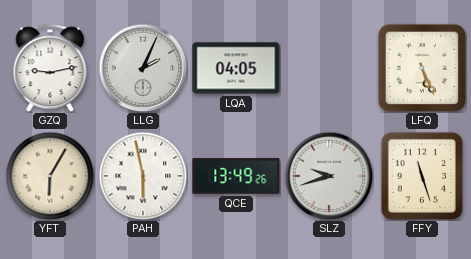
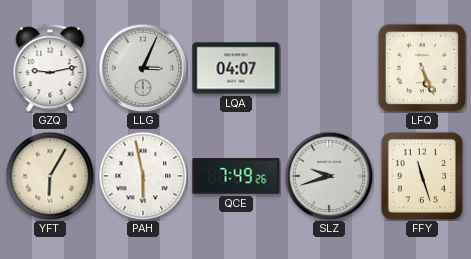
LLG: 2:04 -> 3:04 (143, 68)
LQA: 04:05 -> 04:07 (236, 68)
QCE: 13:49 -> 7:49 (236, 176)
